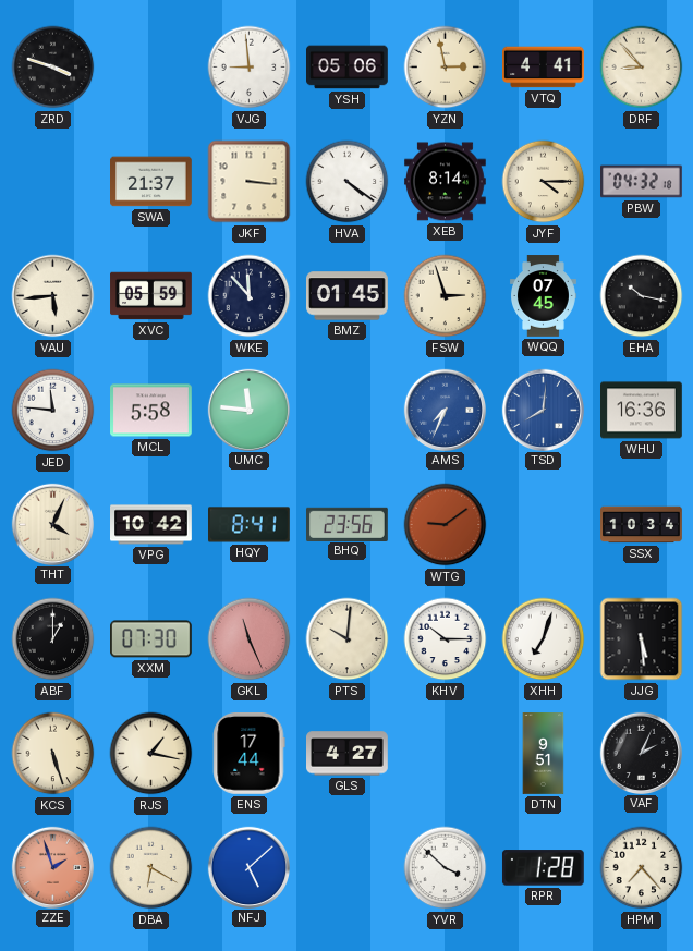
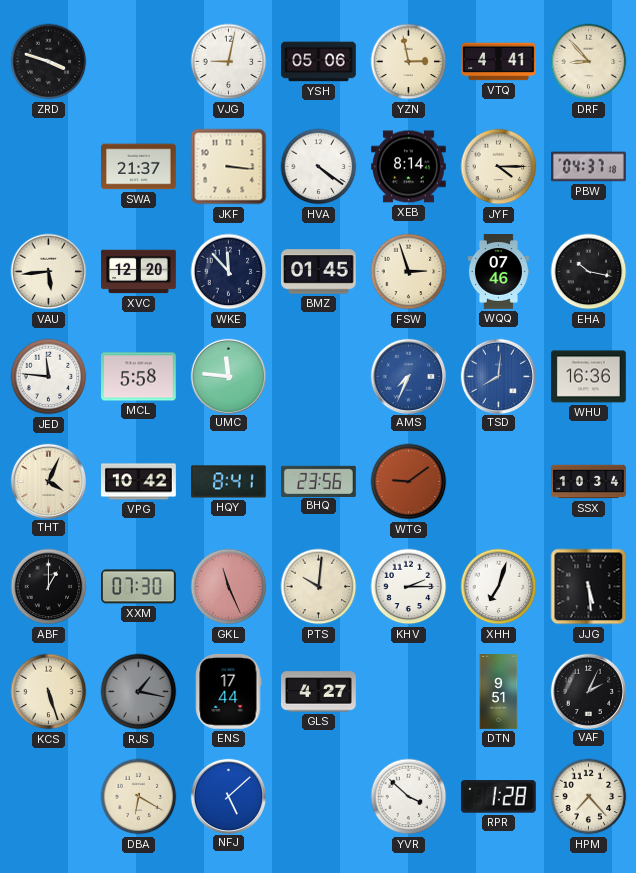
VJG: 8:59 -> 9:02 (229, 62)
PBW: 04:32 -> 04:37 (589, 167)
XVC: 05:59 -> 12:20 (139, 272)
WQQ: 07:45 -> 07:46 (498, 272)
KHV: 10:15 -> 2:15 (409, 587)
RJS dial: cream -> grey (139, 692)
ZZE: 1:57 -> none (52, 867)
